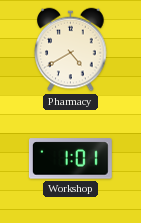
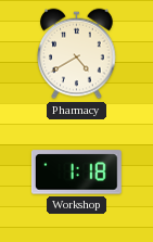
Workshop: 1:01 -> 1:18 (76, 173)
